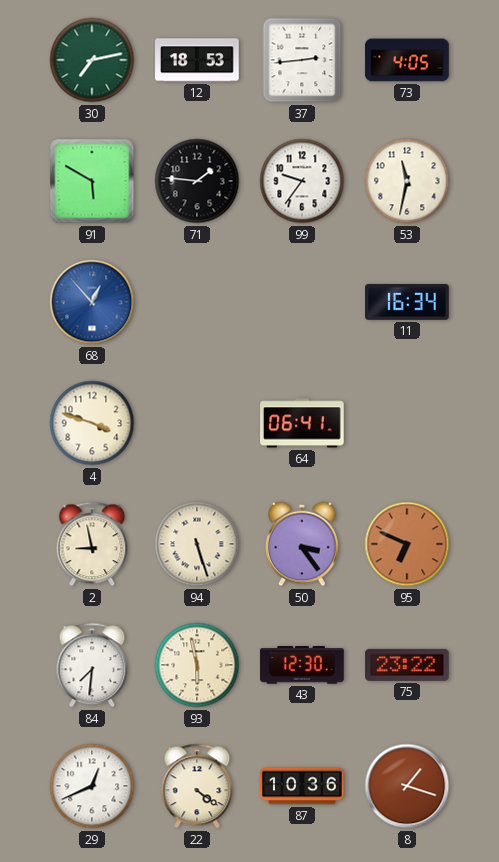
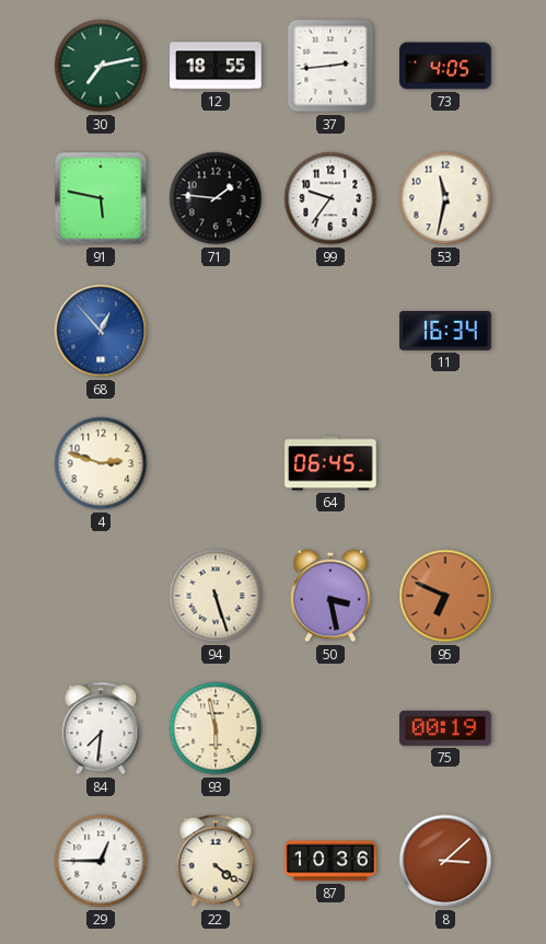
12: 18:53 -> 18:55 (216, 66)
91: 5:50 -> 5:47 (101, 198)
4: 3:48 -> 2:48 (101, 463)
64: 06:41 -> 06:45 (330, 463)
2: 8:58 -> none (92, 544)
50: 3:24 -> 3:28 (332, 596)
43: 12:30 -> none (302, 665)
75: 23:22 -> 00:19 (445, 728)
29: 12:41 -> 12:45 (101, 861)
8: 1:18 -> 3:08 (445, 861)
